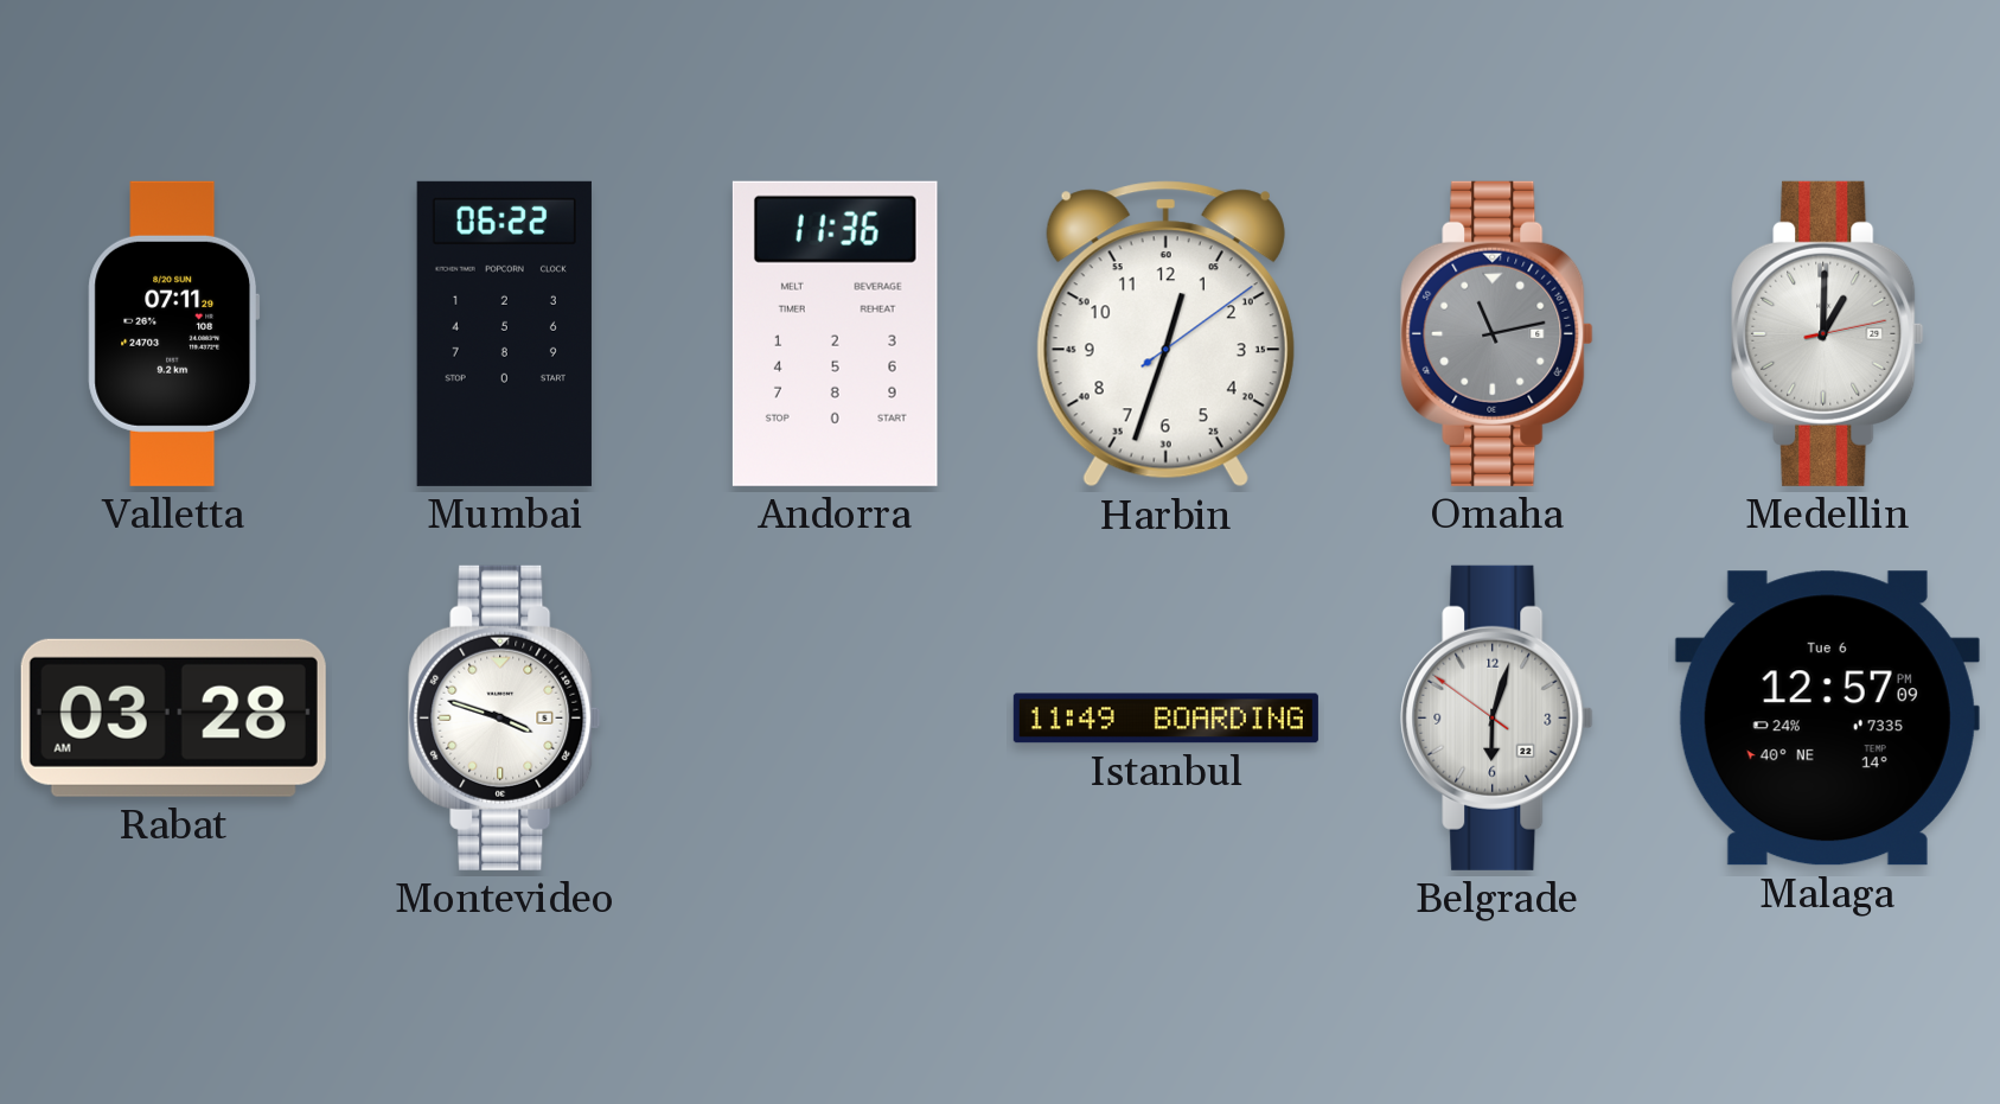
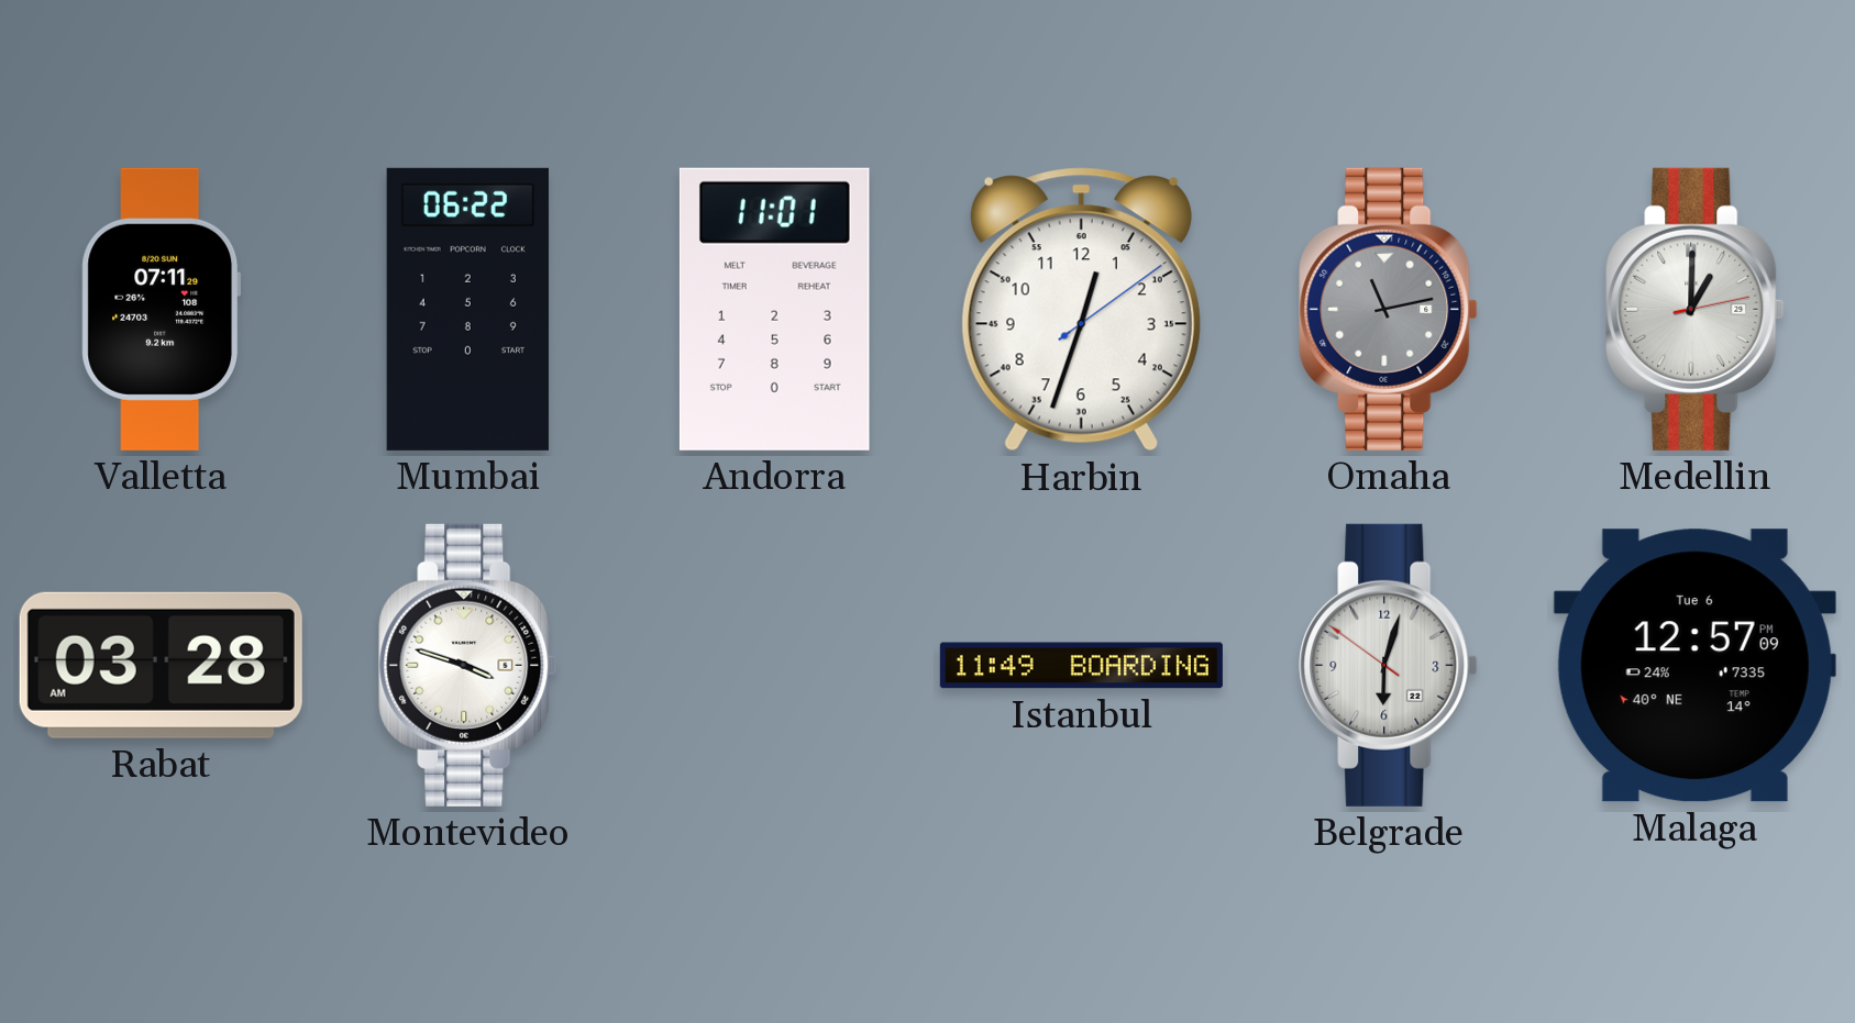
Andorra: 11:36 -> 11:01 (774, 309)
